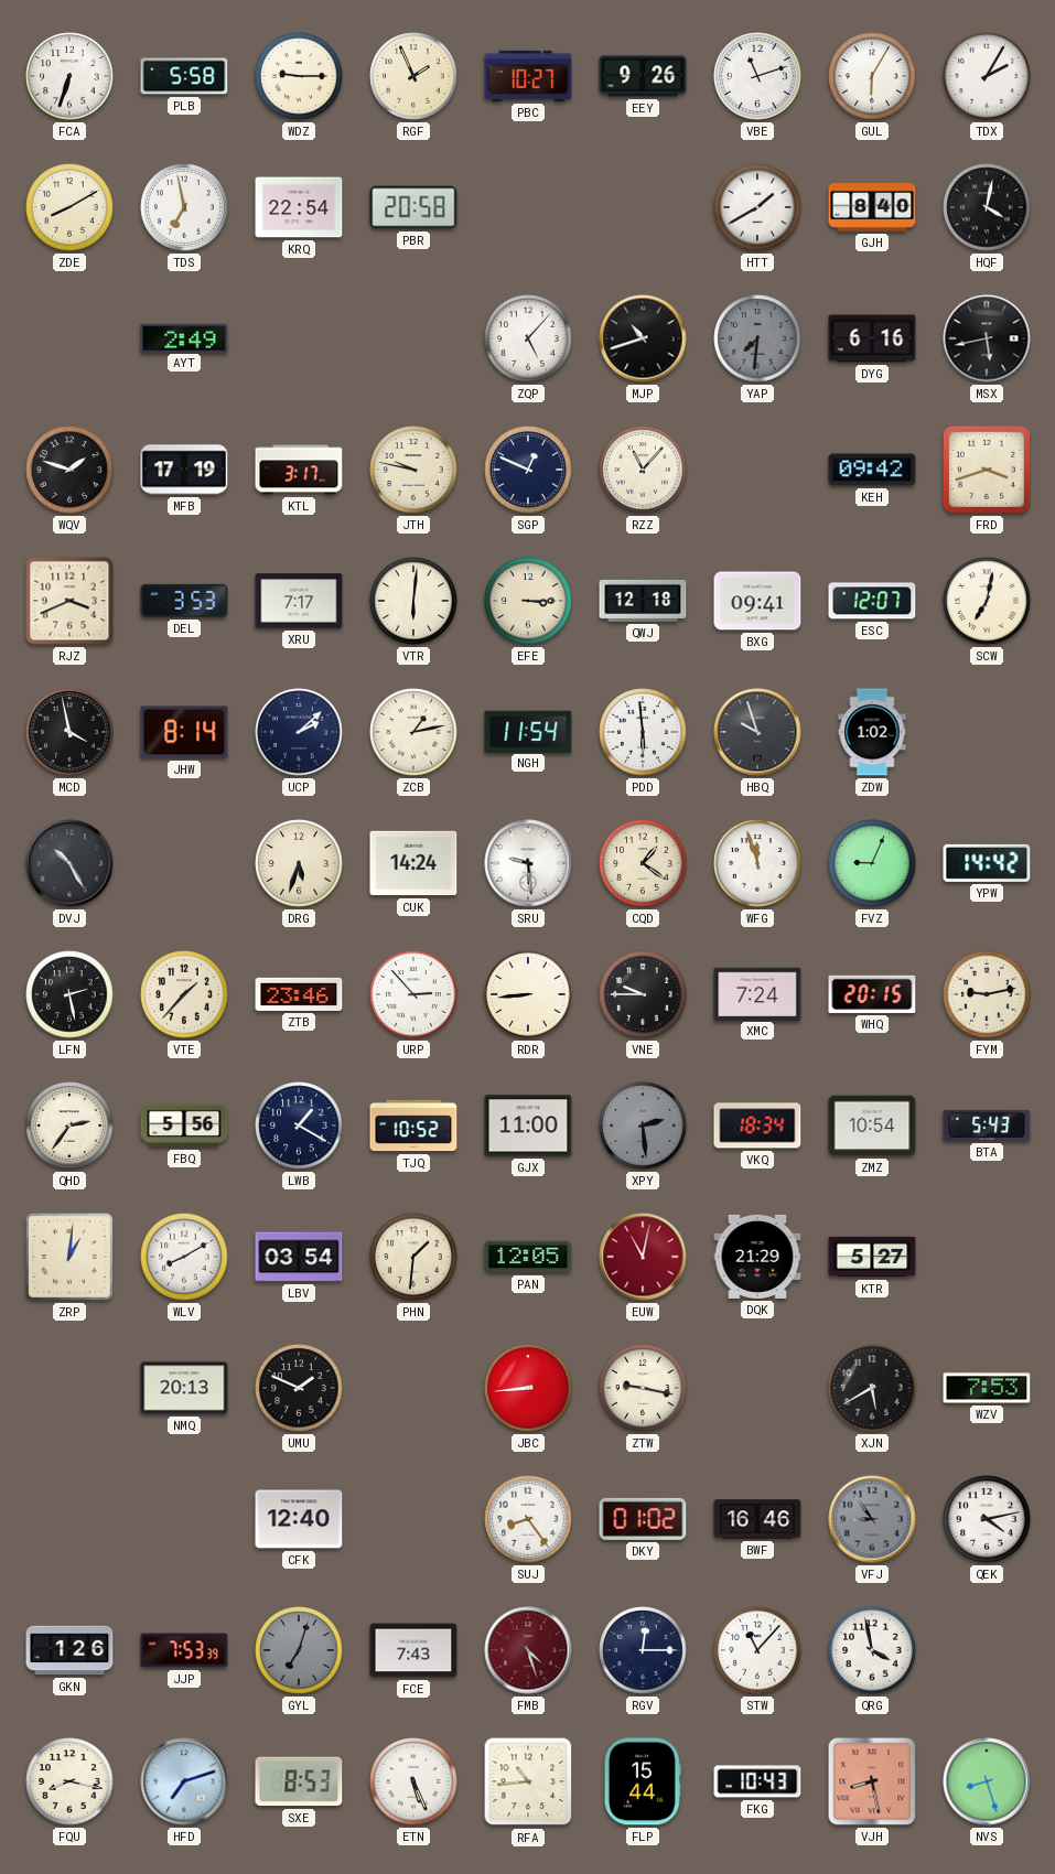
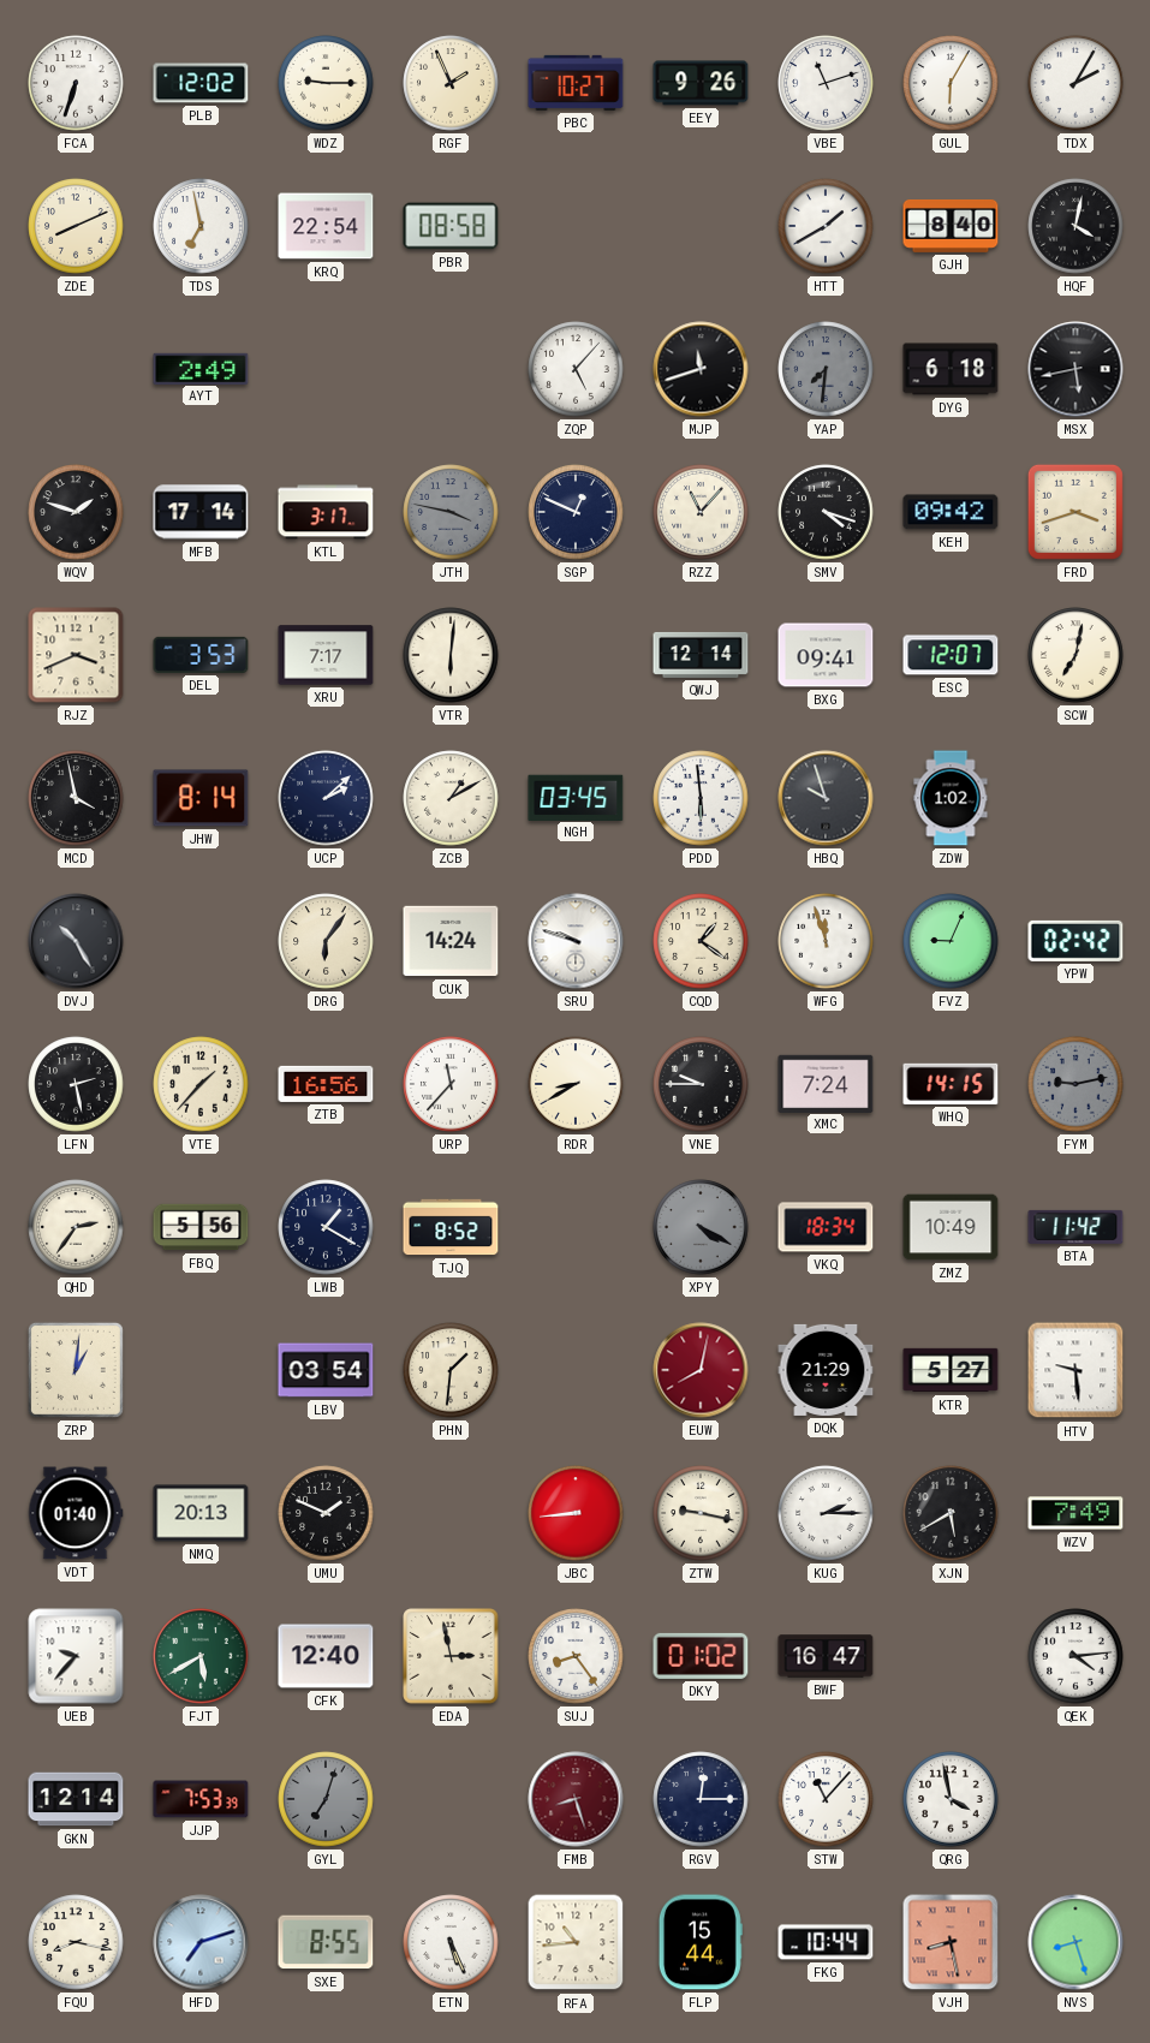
PLB: 5:58 -> 12:02 (201, 83)
ZDE: 8:10 -> 8:11 (76, 226)
PBR: 20:58 -> 08:58 (451, 226)
MJP: 10:42 -> 11:42 (701, 369)
DYG: 6:16 -> 6:18 (951, 369)
MFB: 17:19 -> 17:14 (201, 512)
JTH: 9:47 -> 3:47 (451, 512)
JTH dial: cream -> grey (451, 512)
SMV: none -> 4:18 (826, 512)
EFE: 3:15 -> none (528, 601)
QWJ: 12:18 -> 12:14 (701, 655)
ZCB: 1:13 -> 1:10 (451, 798)
NGH: 11:54 -> 03:45 (576, 797)
DRG: 5:33 -> 6:06 (326, 941)
SRU: 9:29 -> 9:48 (576, 941)
YPW: 14:42 -> 02:42 (1075, 941)
ZTB: 23:46 -> 16:56 (326, 1084)
URP: 2:53 -> 11:37 (451, 1084)
RDR: 8:44 -> 8:40 (576, 1084)
WHQ: 20:15 -> 14:15 (951, 1084)
FYM dial: cream -> grey (1075, 1084)
TJQ: 10:52 -> 8:52 (451, 1227)
GJX: 11:00 -> none (528, 1126)
XPY: 2:29 -> 4:20 (701, 1227)
ZMZ: 10:54 -> 10:49 (951, 1227)
BTA: 5:43 -> 11:42 (1075, 1227)
WLV: 8:10 -> none (184, 1257)
PAN: 12:05 -> none (528, 1257)
EUW: 11:02 -> 8:02 (701, 1370)
HTV: none -> 9:29 (1075, 1370)
VDT: none -> 01:40 (76, 1513)
KUG: none -> 2:15 (826, 1513)
WZV: 7:53 -> 7:49 (1075, 1513)
UEB: none -> 9:37 (76, 1656)
FJT: none -> 5:40 (201, 1656)
EDA: none -> 2:58 (451, 1656)
BWF: 16:46 -> 16:47 (826, 1656)
VFJ: 8:54 -> none (872, 1519)
QEK: 4:13 -> 4:14 (1075, 1656)
GKN: 1:26 -> 12:14 (76, 1799)
FCE: 7:43 -> none (413, 1650)
FMB: 4:27 -> 8:27 (576, 1799)
SXE: 8:53 -> 8:55 (326, 1942)
FKG: 10:43 -> 10:44 (826, 1942)
